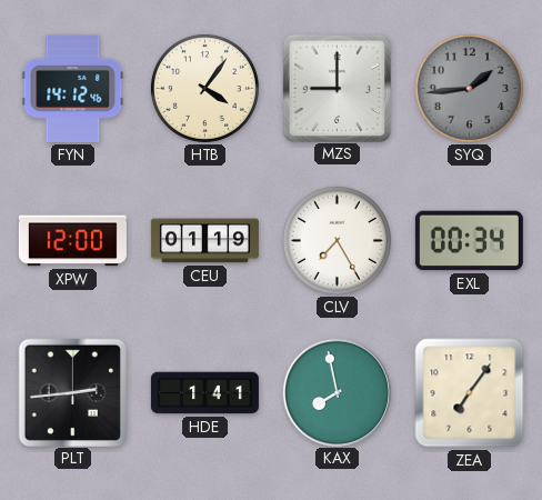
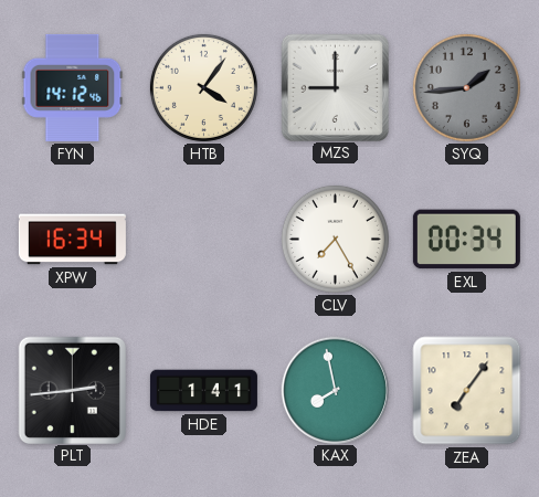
XPW: 12:00 -> 16:34 (72, 240)
CEU: 01:19 -> none (204, 241)
